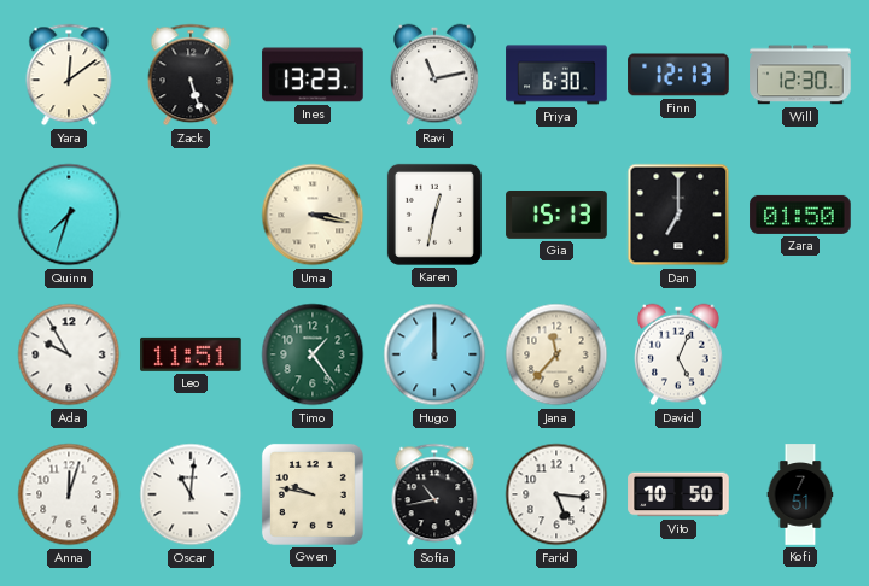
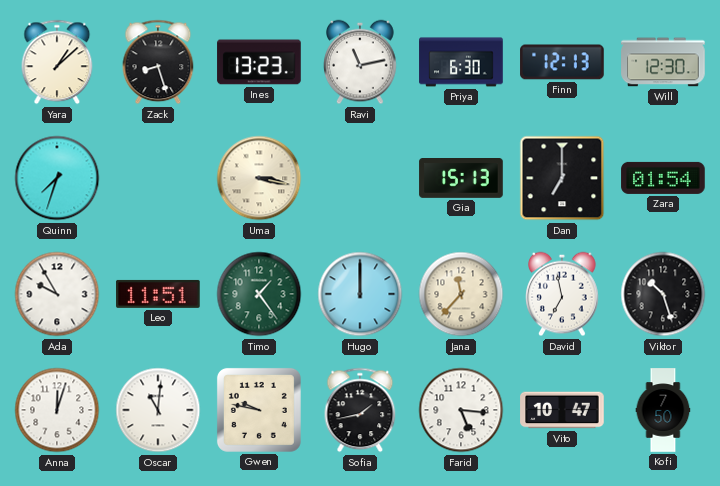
Yara: 12:09 -> 1:08 (57, 62)
Zack: 5:27 -> 8:27 (158, 62)
Karen: 12:32 -> none (434, 215)
Zara: 01:50 -> 01:54 (663, 178)
David: 5:04 -> 6:58 (562, 294)
Viktor: none -> 10:27 (663, 294)
Sofia: 10:43 -> 1:43 (360, 410)
Vito: 10:50 -> 10:47 (562, 410)
Kofi: 7:51 -> 7:50 (663, 410)
